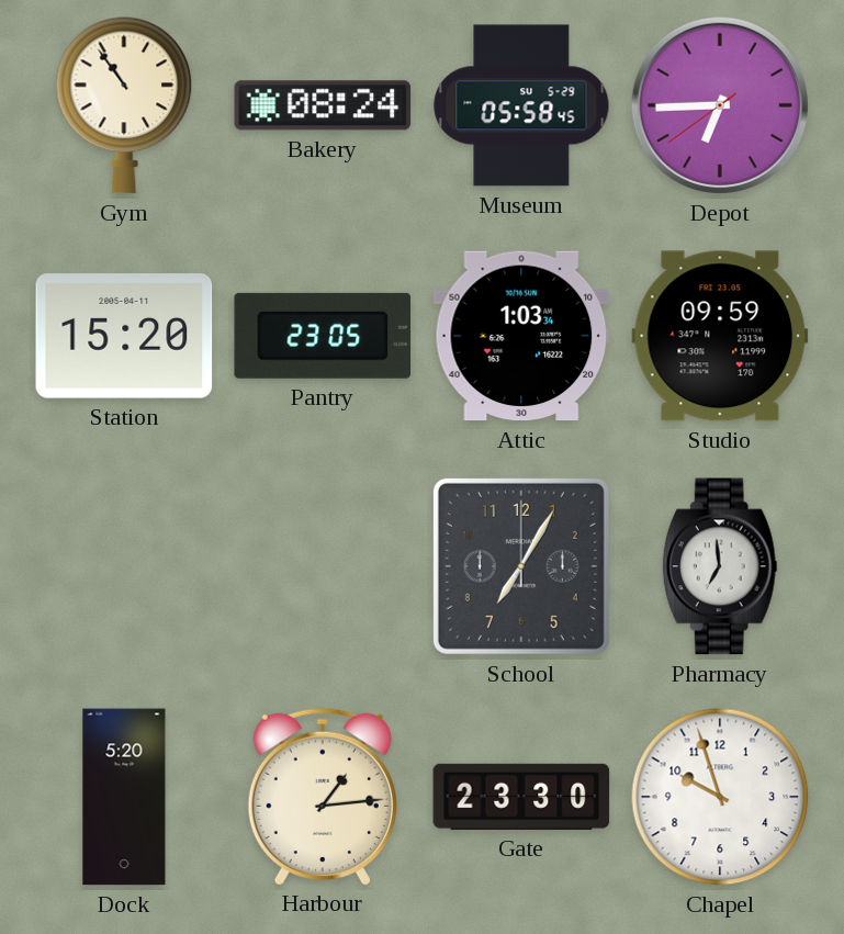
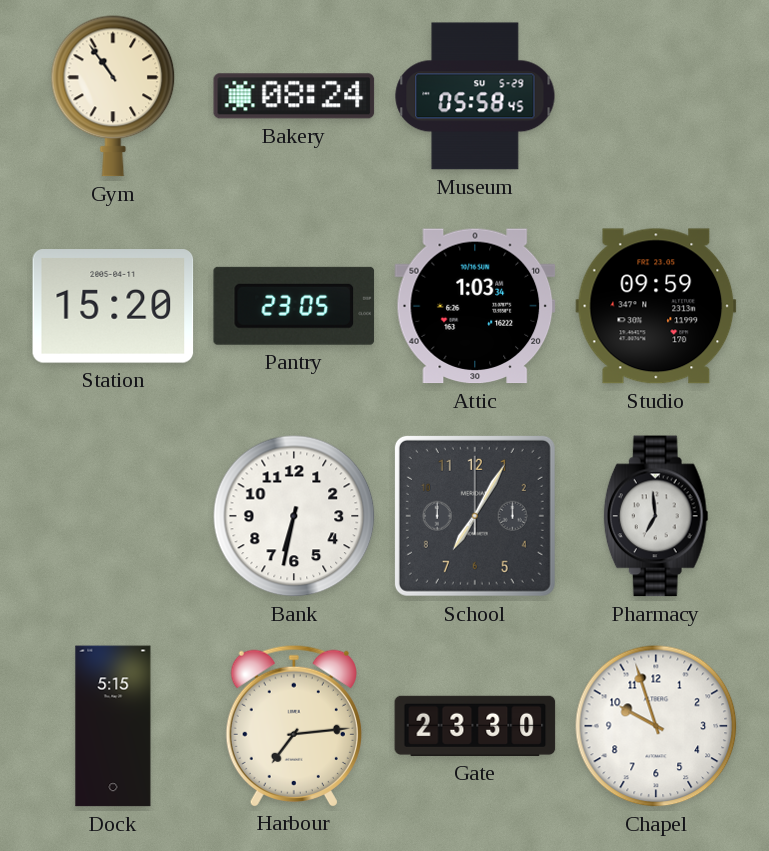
Depot: 6:44 -> none (720, 105)
Bank: none -> 6:32 (294, 516)
Dock: 5:20 -> 5:15 (113, 726)
Harbour: 1:14 -> 7:14 (294, 725)
